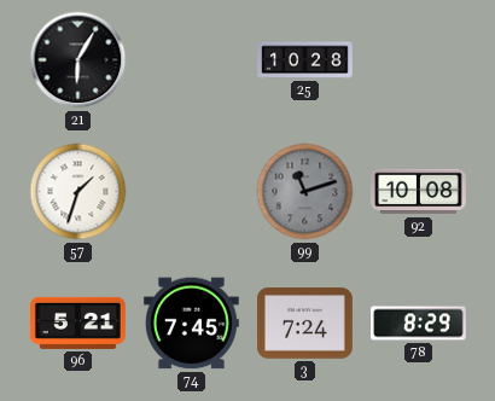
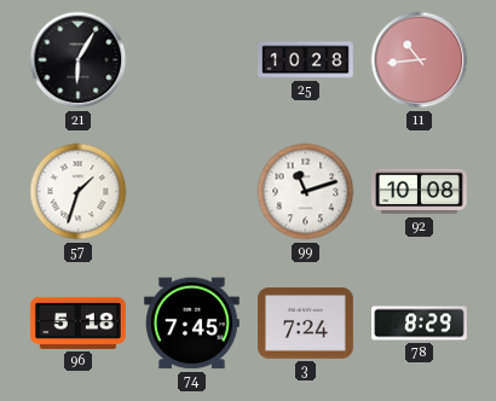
11: none -> 10:44 (420, 60)
99 dial: grey -> white (306, 192)
96: 5:21 -> 5:18 (77, 322)
